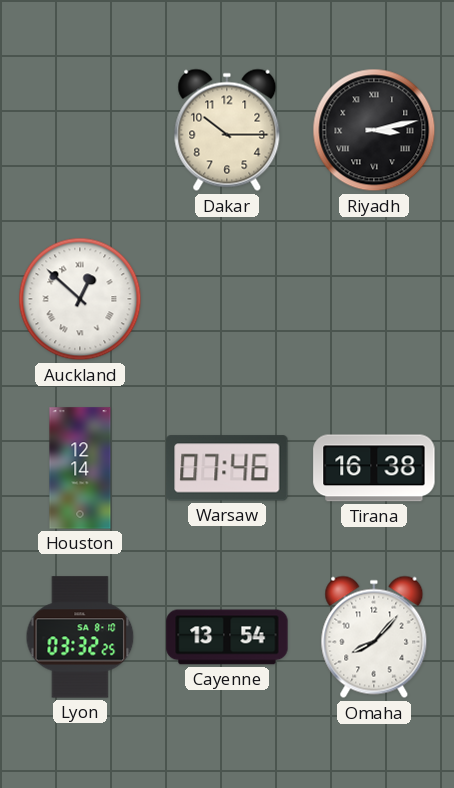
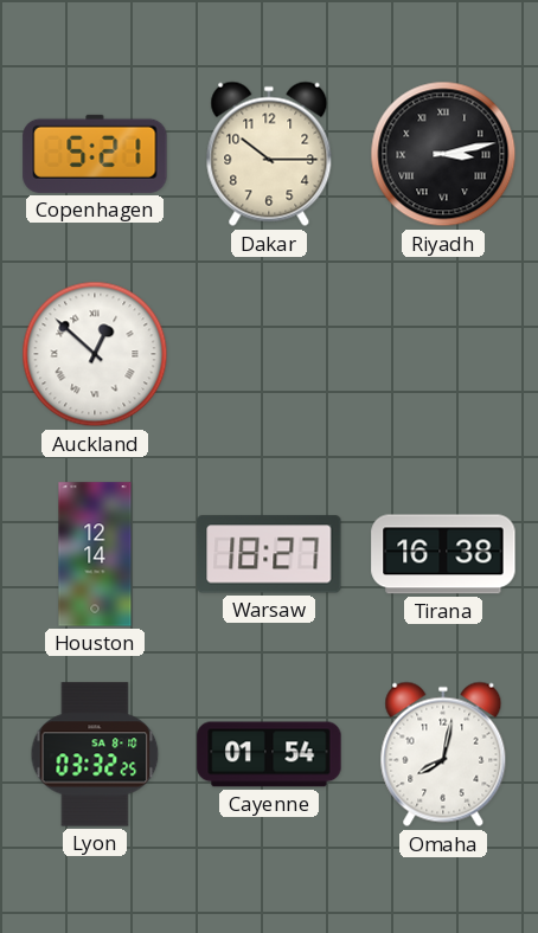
Copenhagen: none -> 5:21 (95, 154)
Warsaw: 07:46 -> 18:27 (269, 554)
Cayenne: 13:54 -> 01:54 (269, 754)
Omaha: 8:07 -> 8:02 (443, 754)
